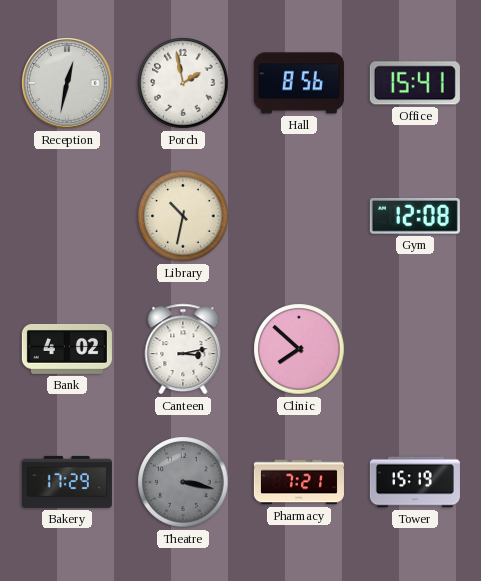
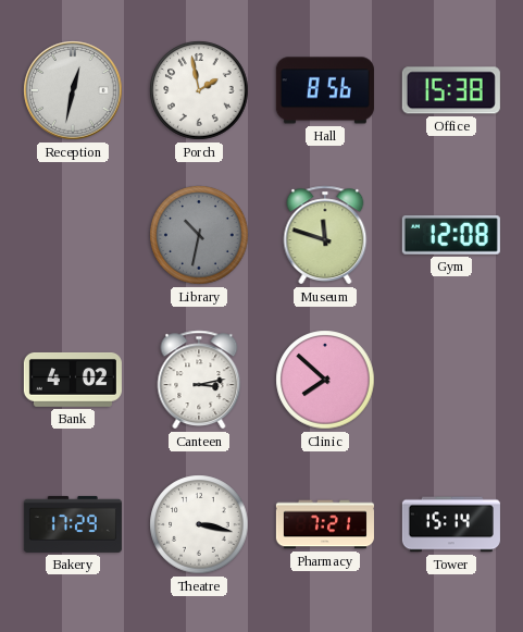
Office: 15:41 -> 15:38 (451, 90)
Library dial: cream -> grey (199, 235)
Museum: none -> 11:48 (325, 235)
Theatre dial: grey -> white (199, 524)
Tower: 15:19 -> 15:14 (451, 524)
